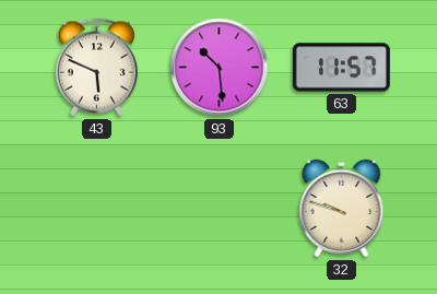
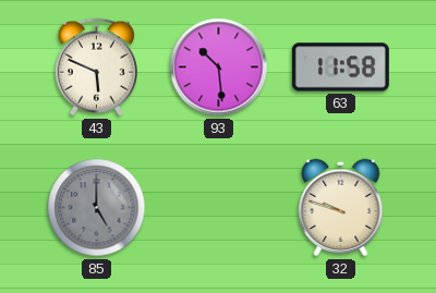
63: 11:57 -> 11:58 (340, 68)
85: none -> 5:00 (97, 208)
